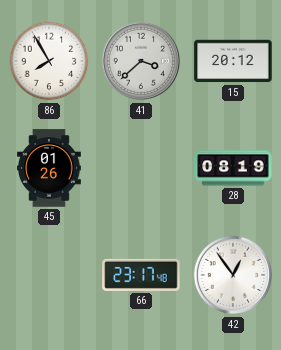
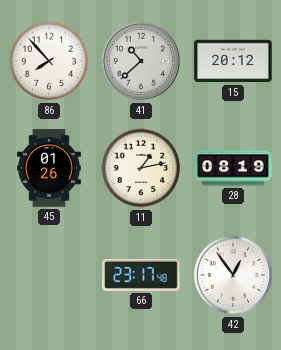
86: 7:55 -> 7:53 (49, 61)
41: 3:38 -> 10:38 (141, 61)
11: none -> 1:13 (141, 168)
